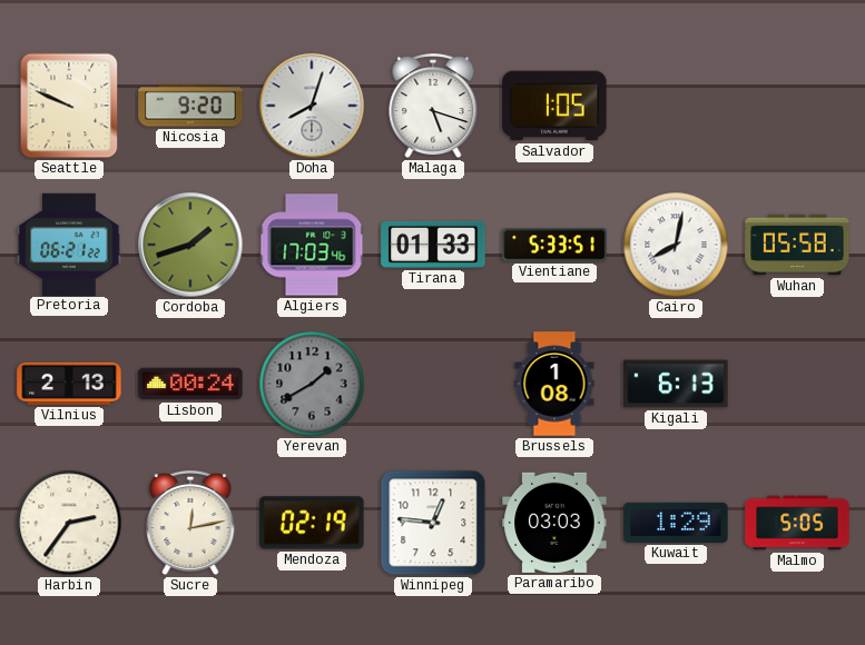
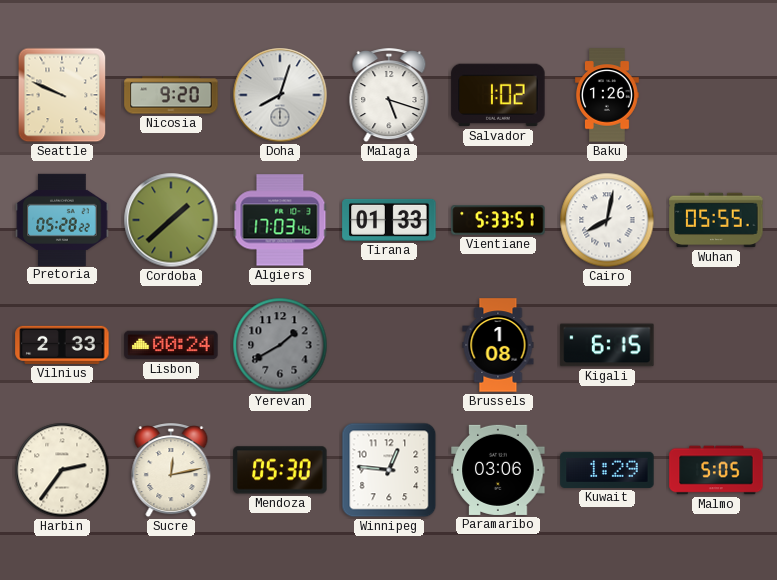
Salvador: 1:05 -> 1:02 (498, 95)
Baku: none -> 1:26 (608, 95)
Pretoria: 06:21 -> 05:28 (62, 219)
Cordoba: 1:42 -> 1:38 (171, 220)
Wuhan: 05:58 -> 05:55 (716, 220)
Vilnius: 2:13 -> 2:33 (62, 345)
Kigali: 6:13 -> 6:15 (607, 345)
Mendoza: 02:19 -> 05:30 (280, 470)
Paramaribo: 03:03 -> 03:06 (498, 470)
